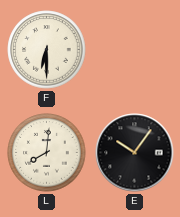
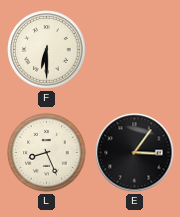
L: 8:01 -> 8:26 (47, 153)
E: 10:06 -> 3:06 (135, 153)
